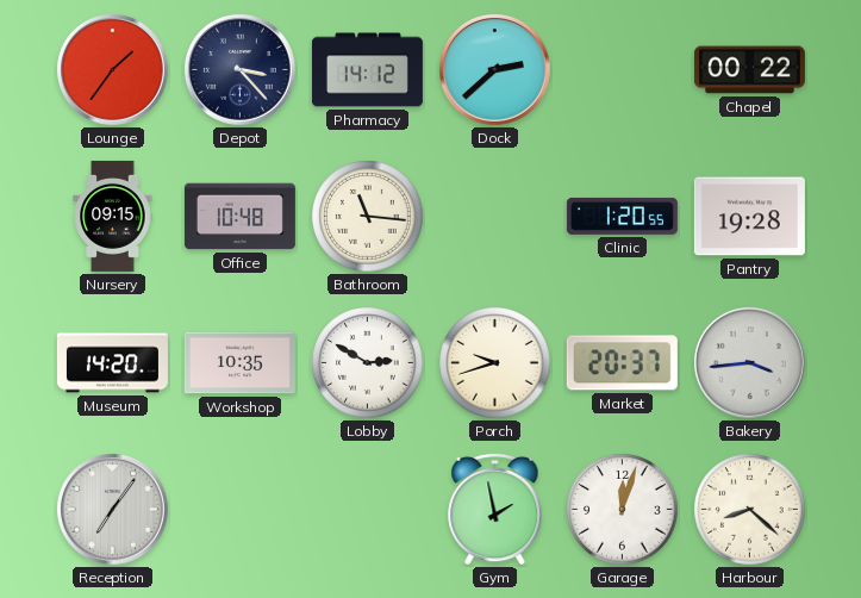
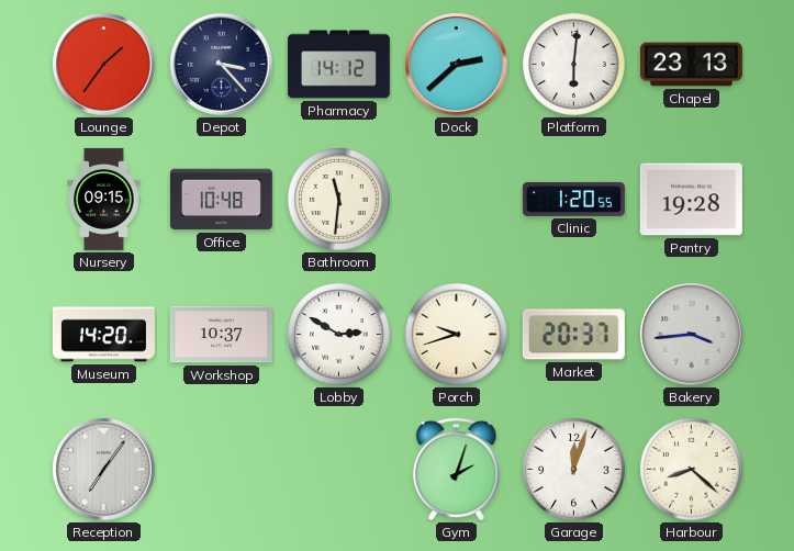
Platform: none -> 6:01 (574, 65)
Chapel: 00:22 -> 23:13 (691, 65)
Bathroom: 11:16 -> 11:31 (339, 200)
Workshop: 10:35 -> 10:37 (221, 335)
Gym: 1:58 -> 2:03 (457, 469)
